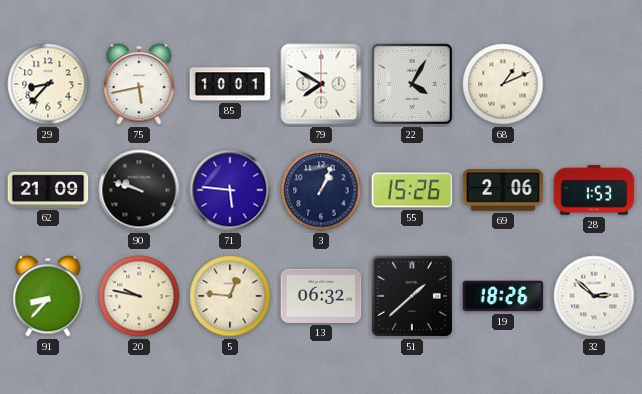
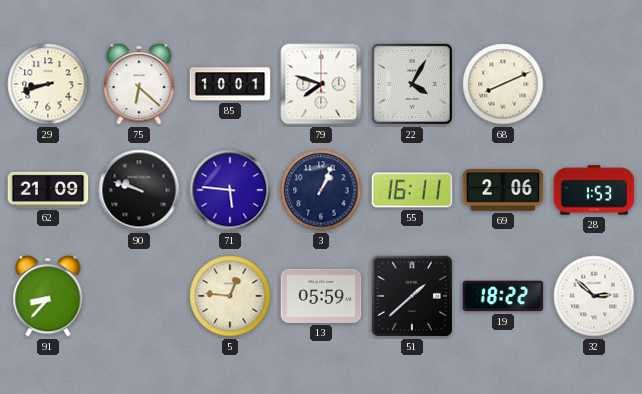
29: 8:37 -> 8:42 (48, 84)
75: 5:43 -> 6:22 (139, 84)
79: 7:50 -> 7:48 (321, 84)
68: 1:11 -> 8:11 (503, 84)
55: 15:26 -> 16:11 (412, 190)
20: 9:47 -> none (139, 296)
13: 06:32 -> 05:59 (321, 296)
19: 18:26 -> 18:22 (503, 296)
